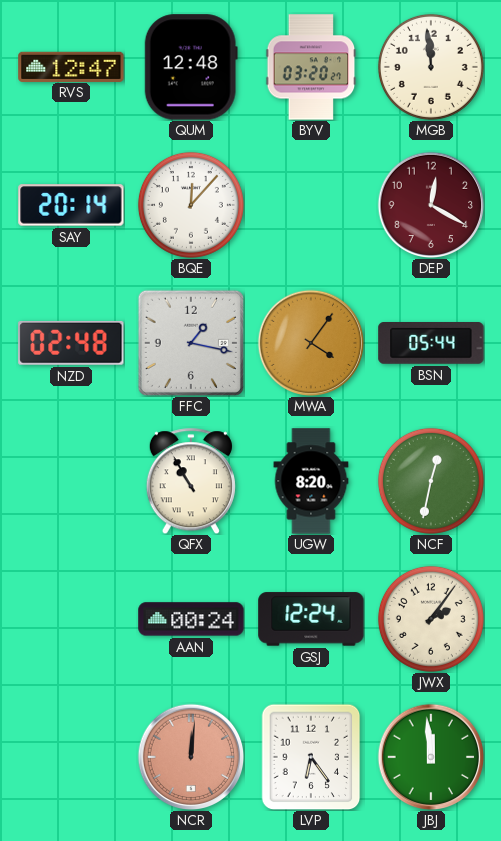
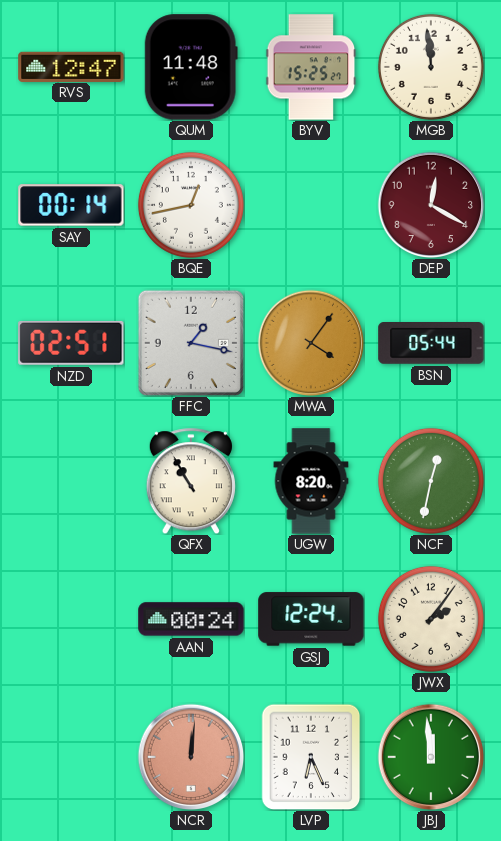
QUM: 12:48 -> 11:48 (191, 67)
BYV: 03:20 -> 15:25 (311, 67)
SAY: 20:14 -> 00:14 (71, 205)
BQE: 12:07 -> 12:43 (191, 205)
NZD: 02:48 -> 02:51 (71, 343)
LVP: 6:24 -> 6:26 (311, 757)
